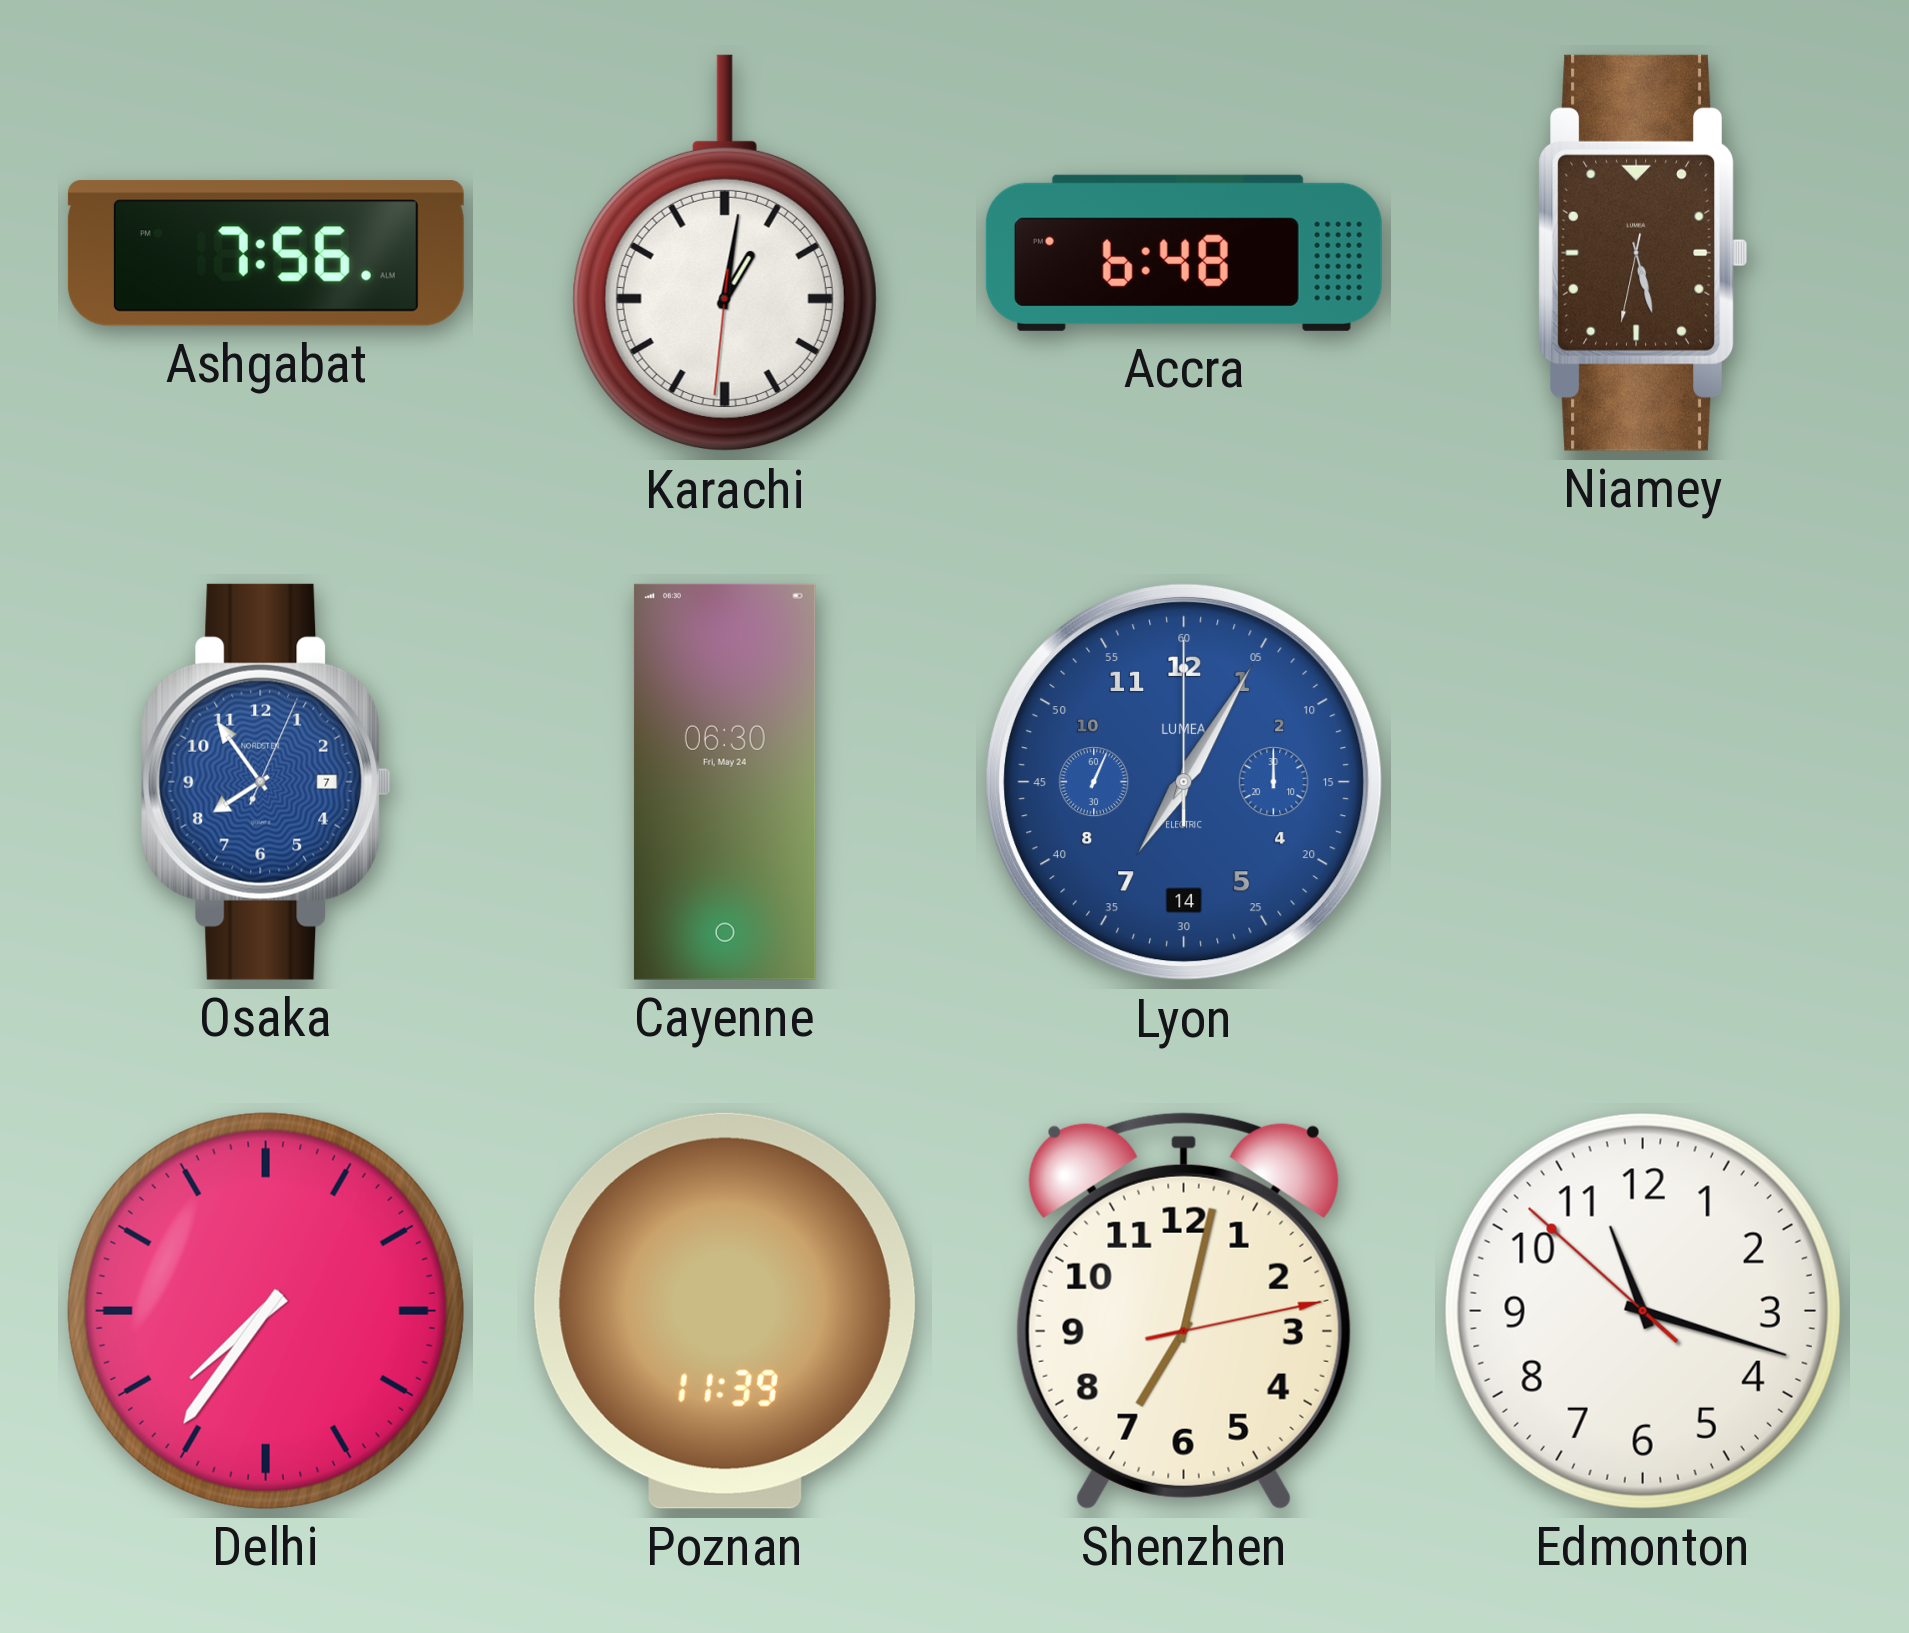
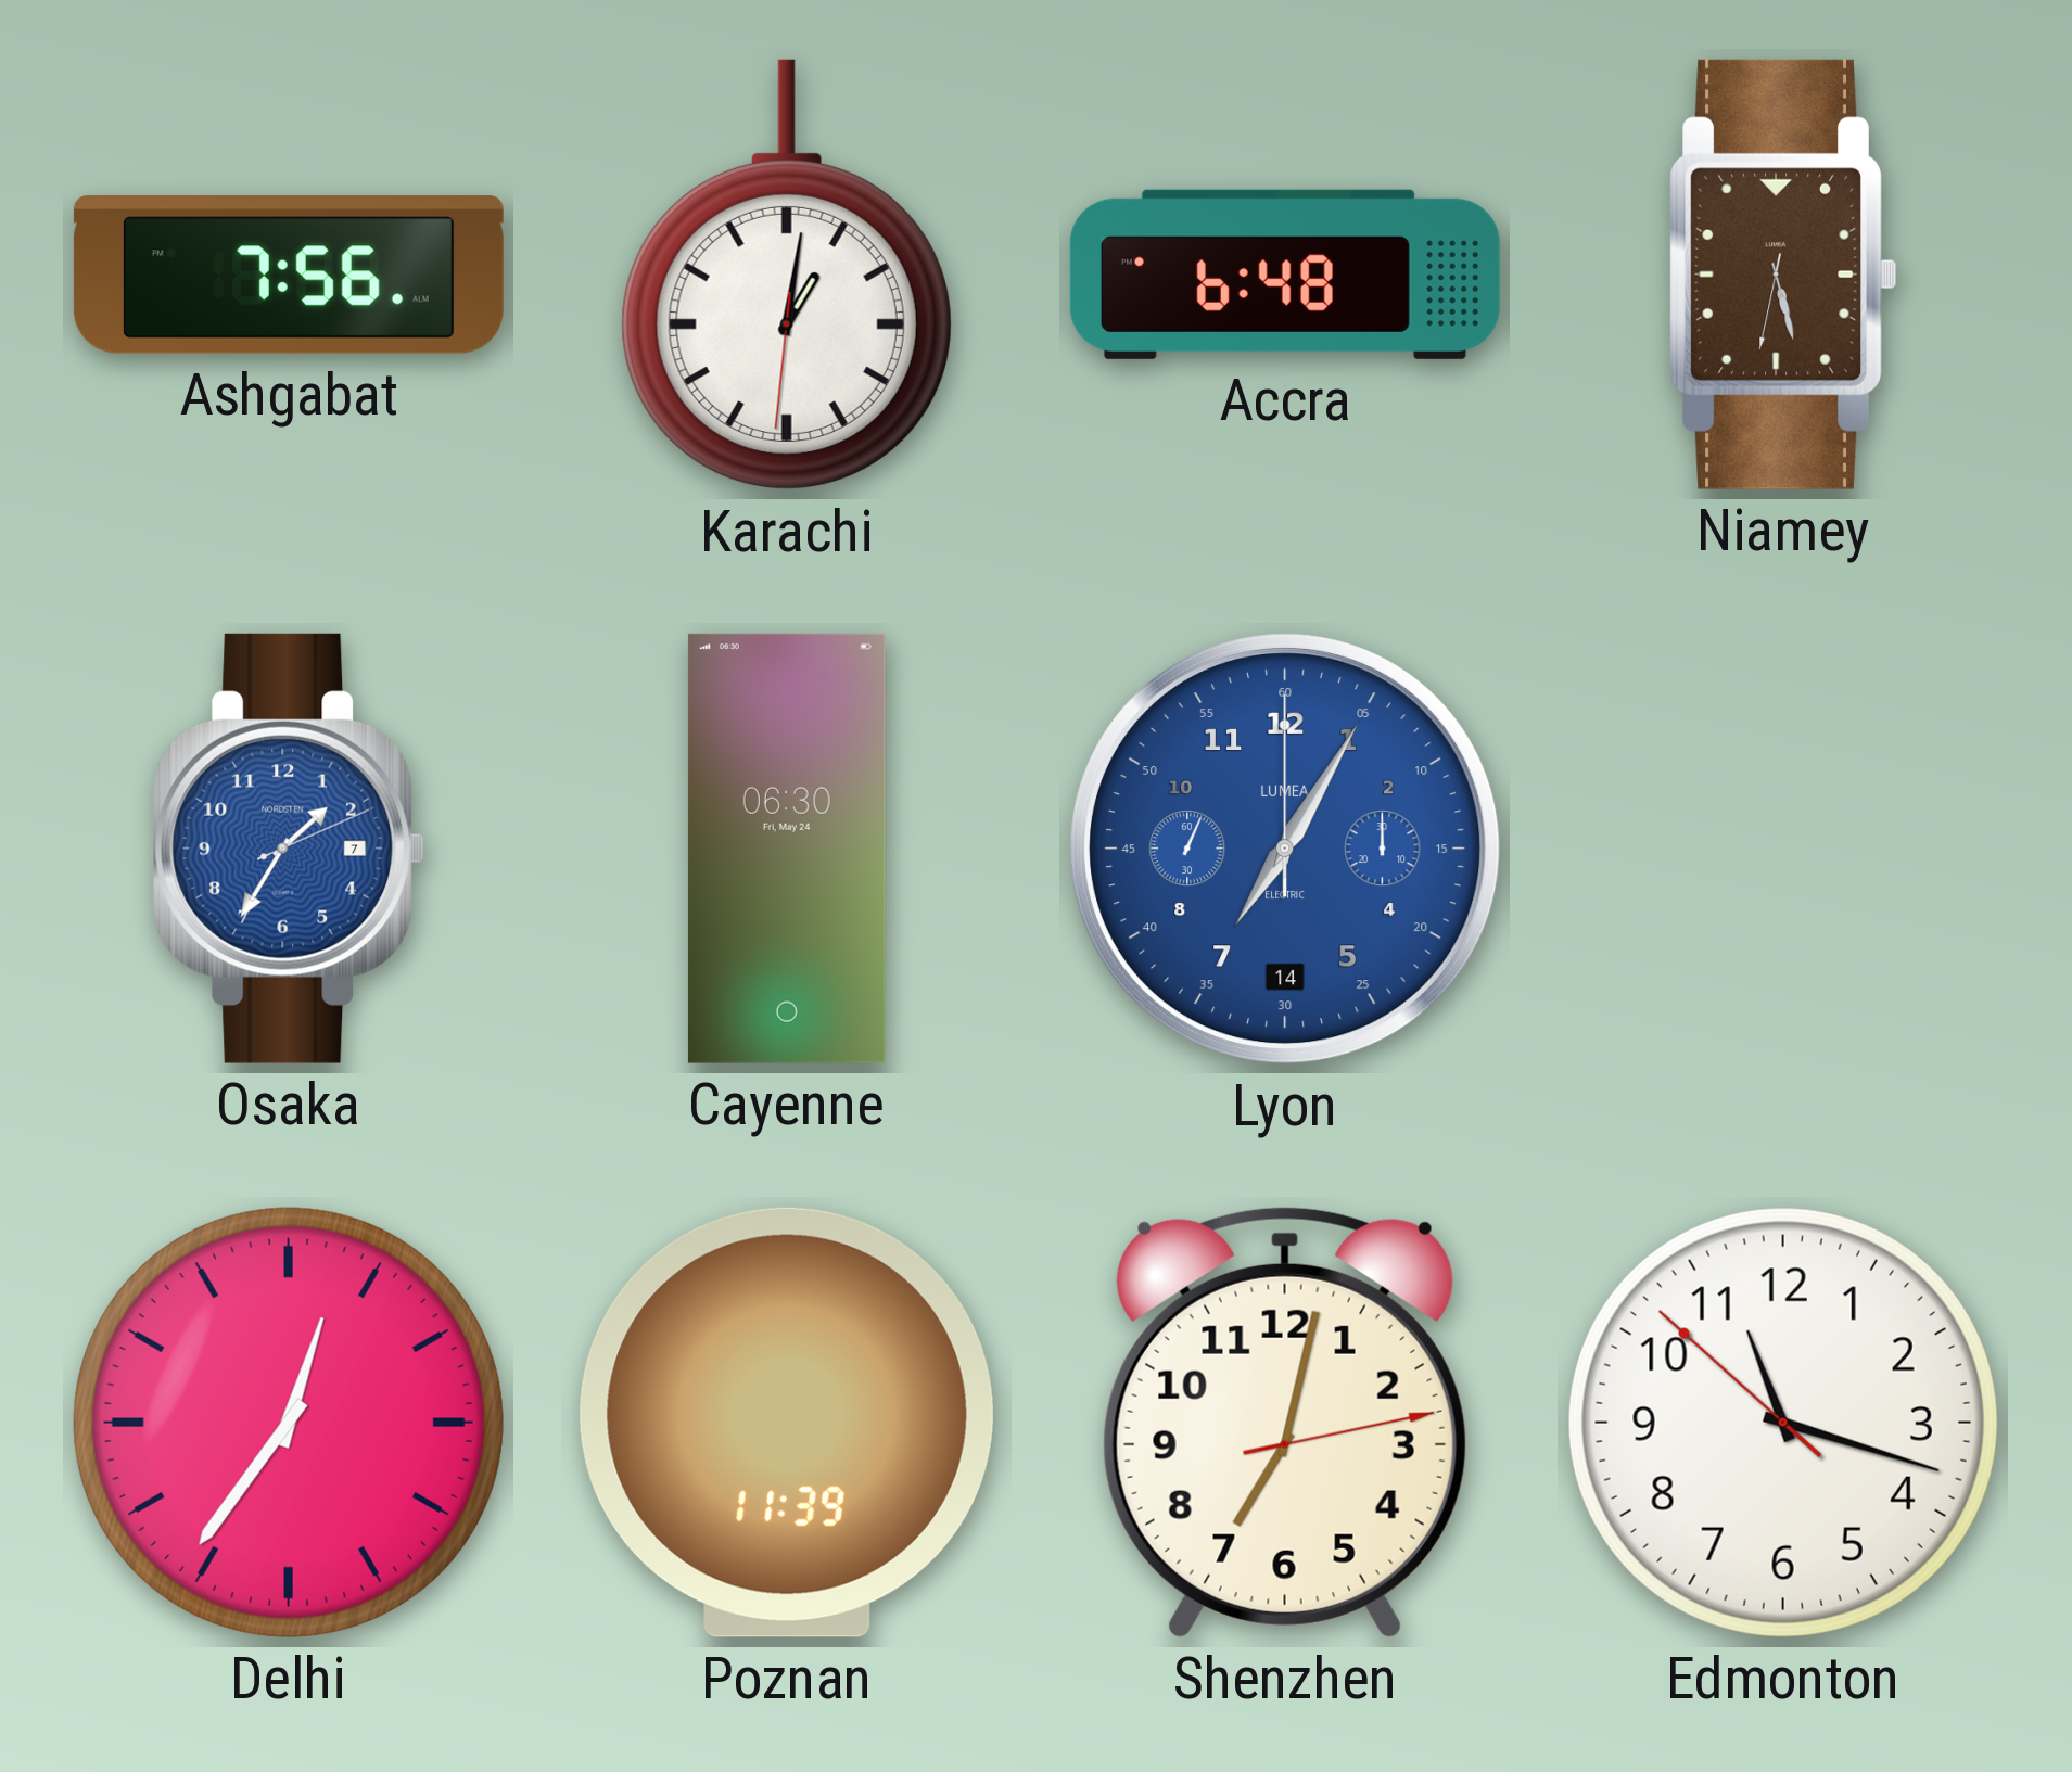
Osaka: 7:54 -> 1:35 (289, 849)
Delhi: 7:36 -> 12:36 (289, 1423)
